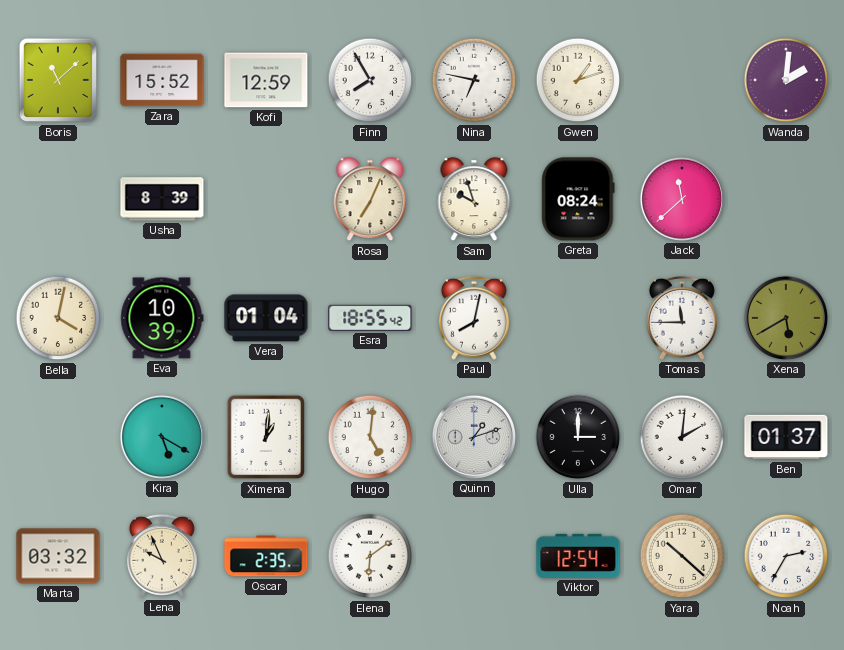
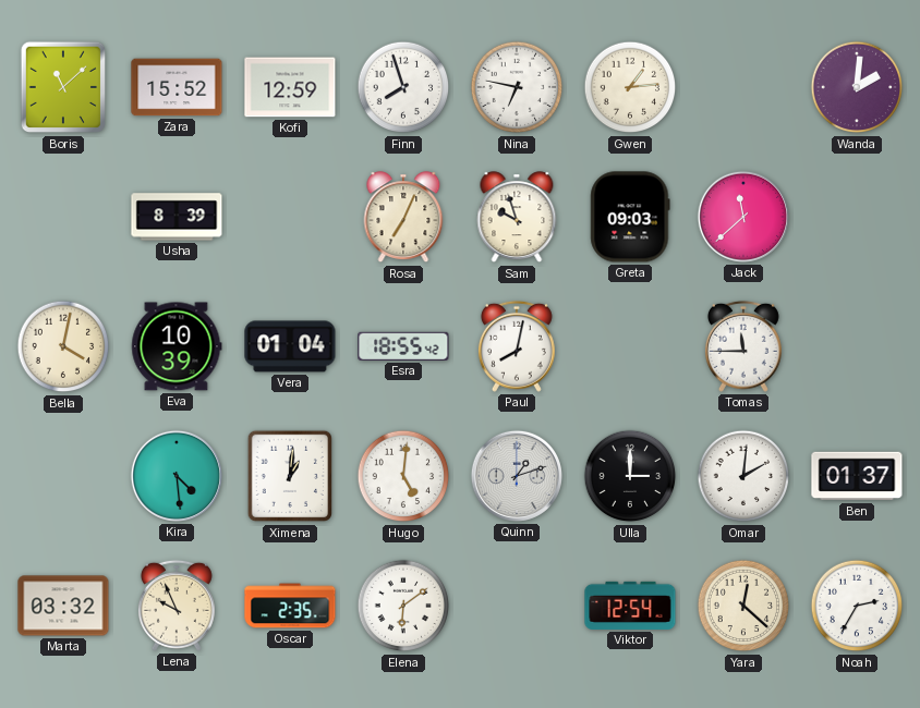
Finn: 7:55 -> 7:57 (403, 87)
Gwen: 1:12 -> 1:14 (630, 87)
Greta: 08:24 -> 09:03 (630, 217)
Xena: 5:40 -> none (786, 318)
Kira: 5:20 -> 4:29 (177, 476)
Yara: 10:22 -> 12:22 (743, 606)
